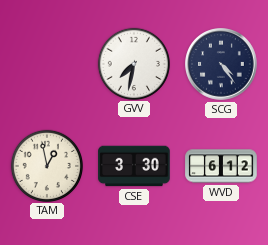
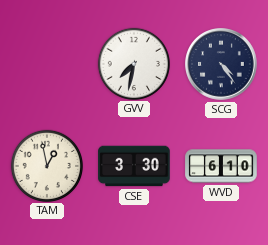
WVD: 6:12 -> 6:10 (221, 166)
